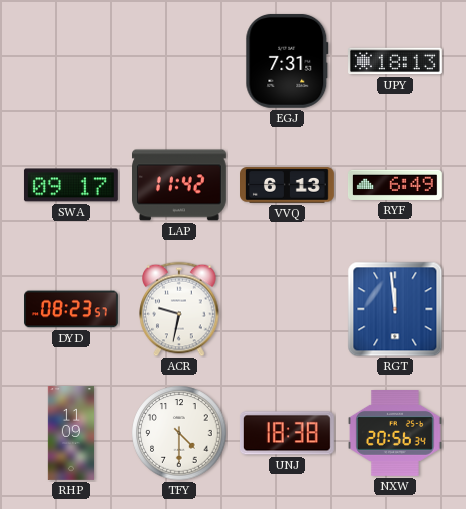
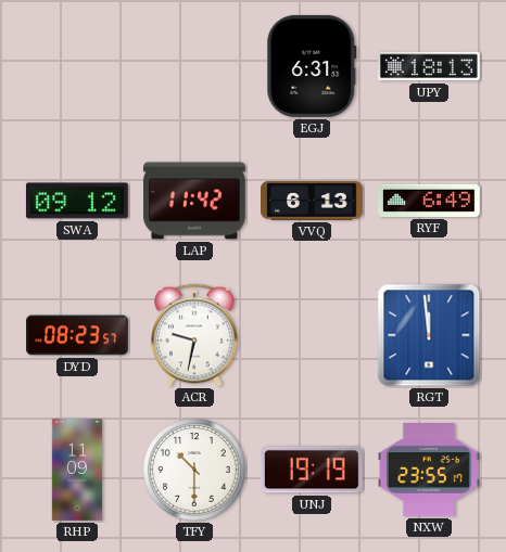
EGJ: 7:31 -> 6:31 (312, 66)
SWA: 09:17 -> 09:12 (77, 201)
TFY: 4:30 -> 10:30 (194, 470)
UNJ: 18:38 -> 19:19 (312, 470)
NXW: 20:56 -> 23:55 (429, 471)
